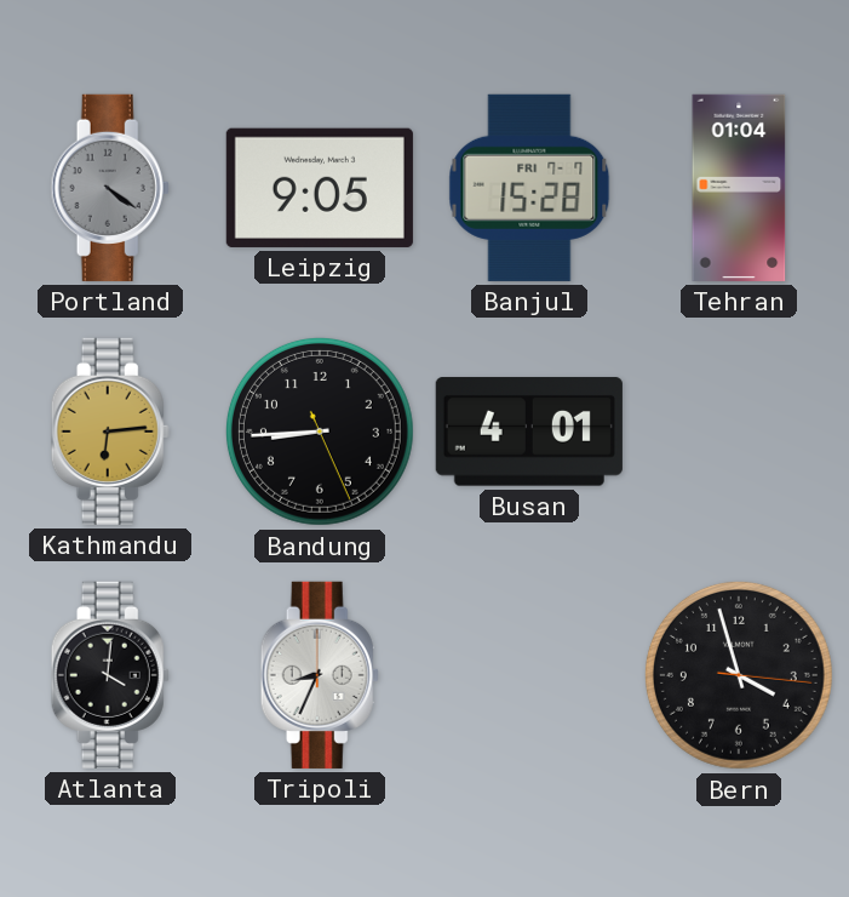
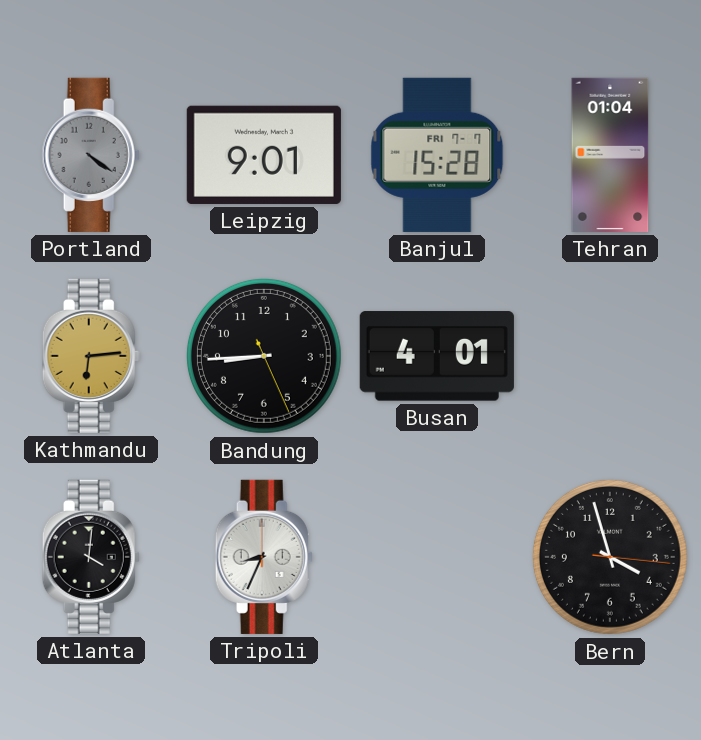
Leipzig: 9:05 -> 9:01 (264, 155)
